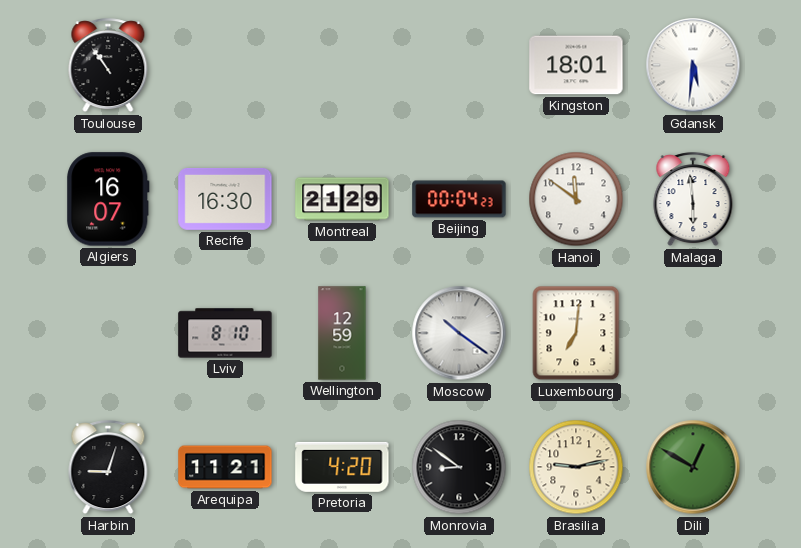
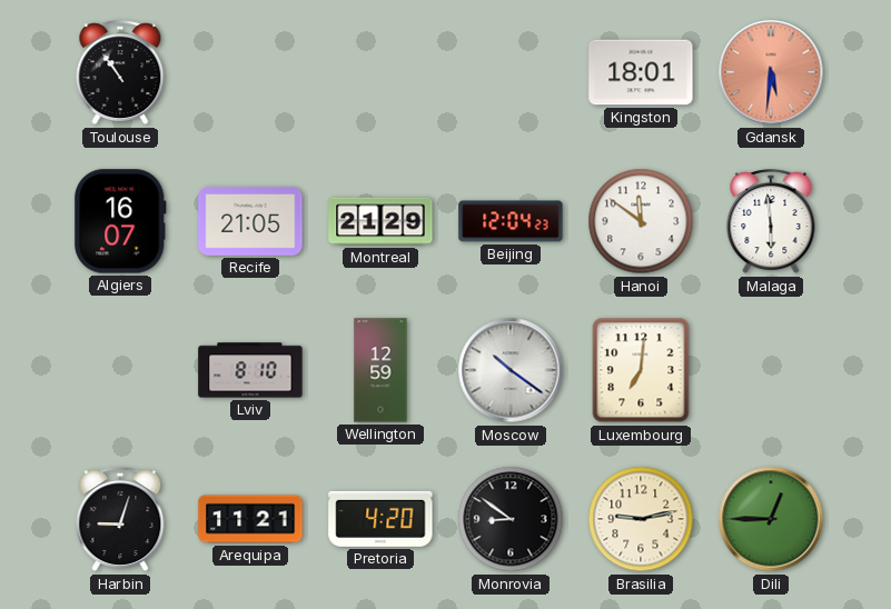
Gdansk dial: white -> salmon (771, 72)
Recife: 16:30 -> 21:05 (250, 222)
Beijing: 00:04 -> 12:04 (511, 221)
Dili: 12:50 -> 12:45 (771, 519)
